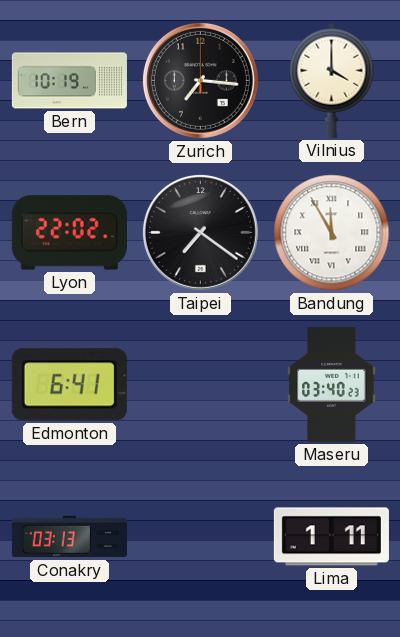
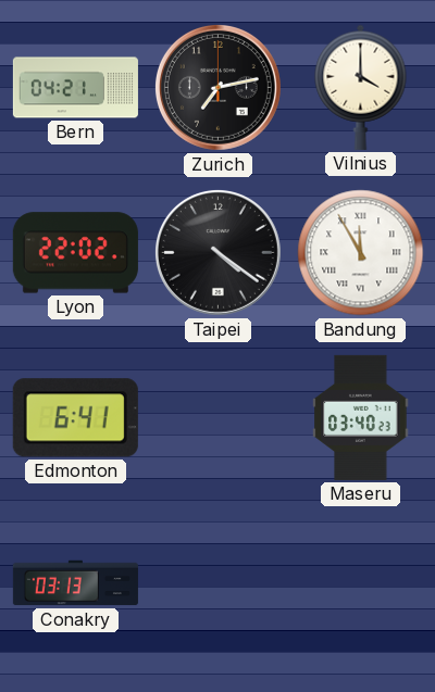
Bern: 10:19 -> 04:21 (75, 88)
Zurich: 7:16 -> 7:13 (217, 87)
Taipei: 7:21 -> 4:21 (217, 252)
Lima: 1:11 -> none (331, 537)
